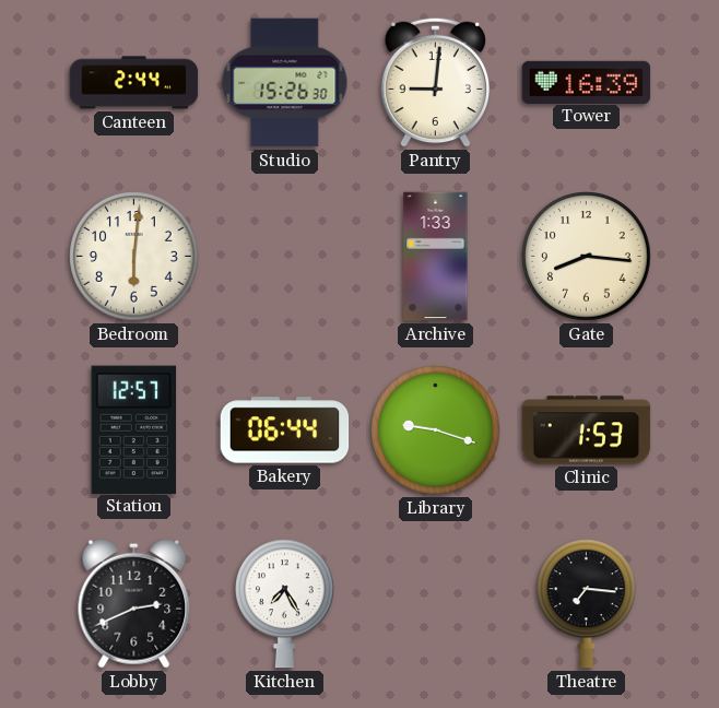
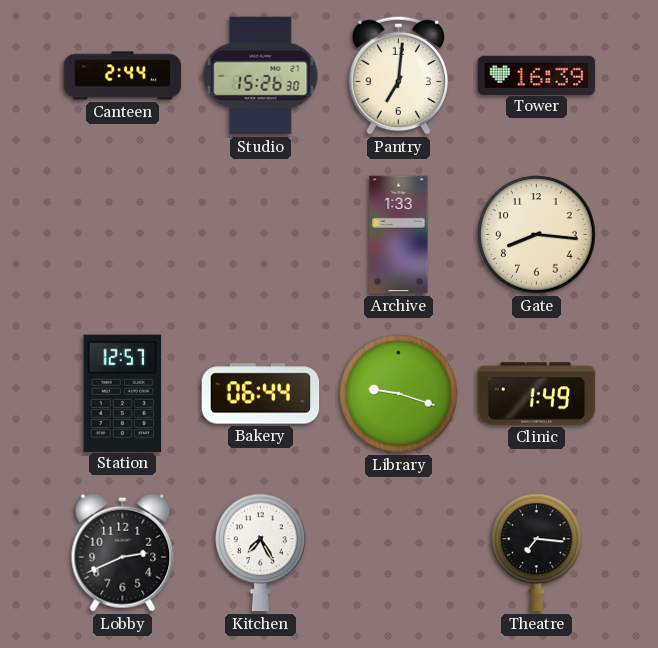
Pantry: 9:01 -> 7:01 (399, 75)
Bedroom: 6:01 -> none (134, 257)
Clinic: 1:53 -> 1:49 (537, 394)
